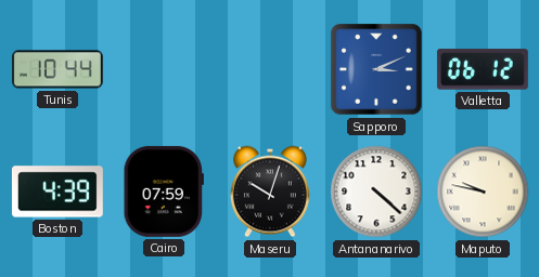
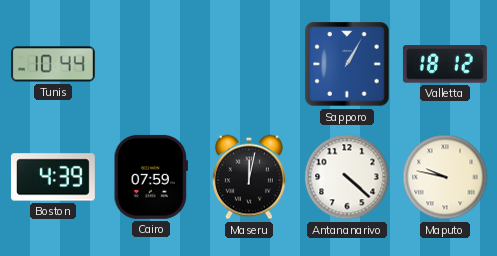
Sapporo: 3:11 -> 1:05 (347, 64)
Valletta: 06:12 -> 18:12 (445, 64)
Maseru: 10:03 -> 12:02 (249, 177)
